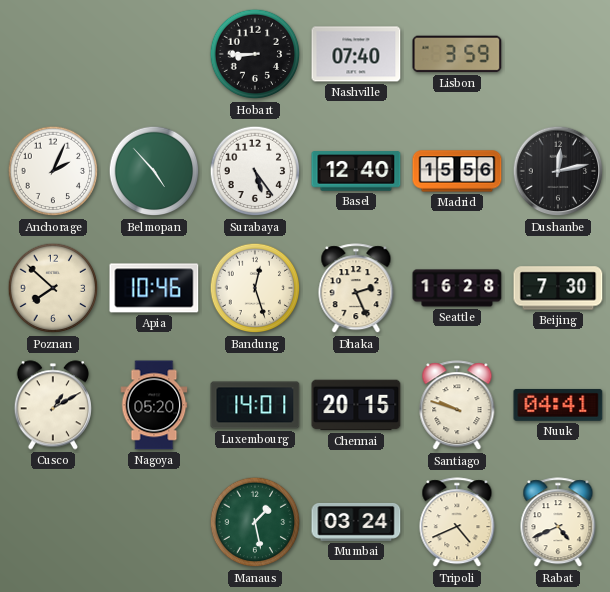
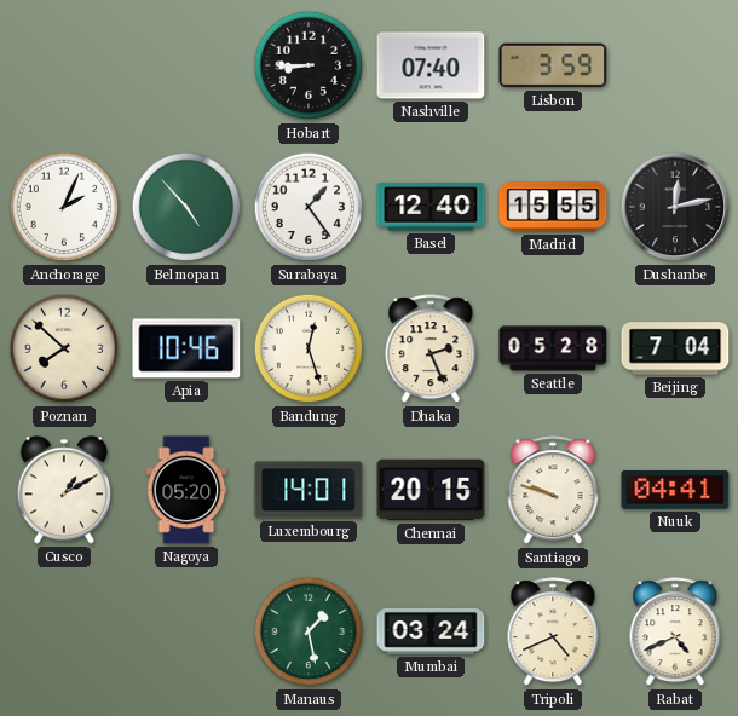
Surabaya: 5:24 -> 1:24 (309, 207)
Madrid: 15:56 -> 15:55 (553, 207)
Seattle: 16:28 -> 05:28 (553, 348)
Beijing: 7:30 -> 7:04 (675, 348)
